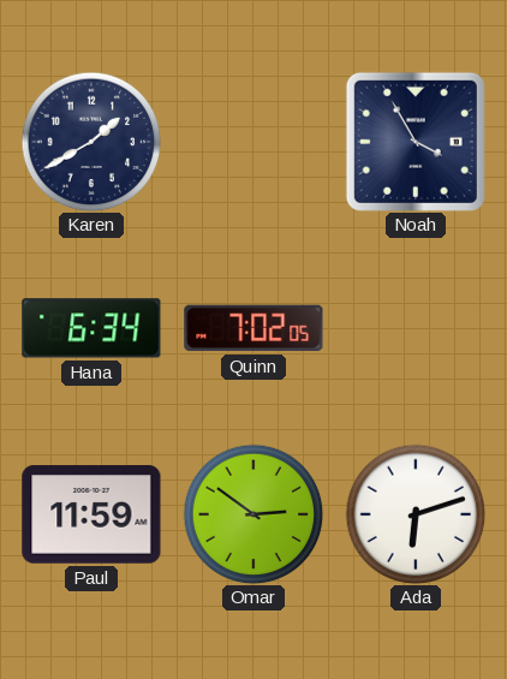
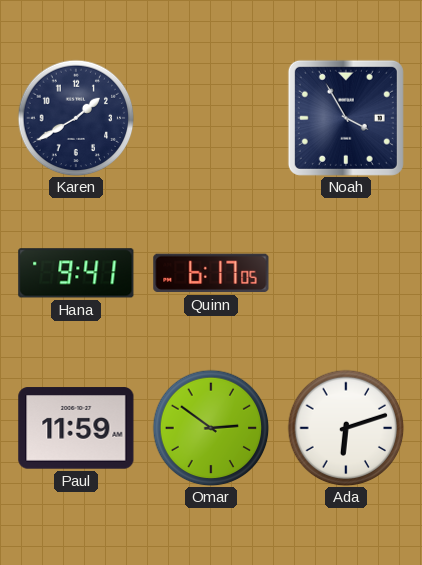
Hana: 6:34 -> 9:41 (76, 273)
Quinn: 7:02 -> 6:17 (211, 273)
